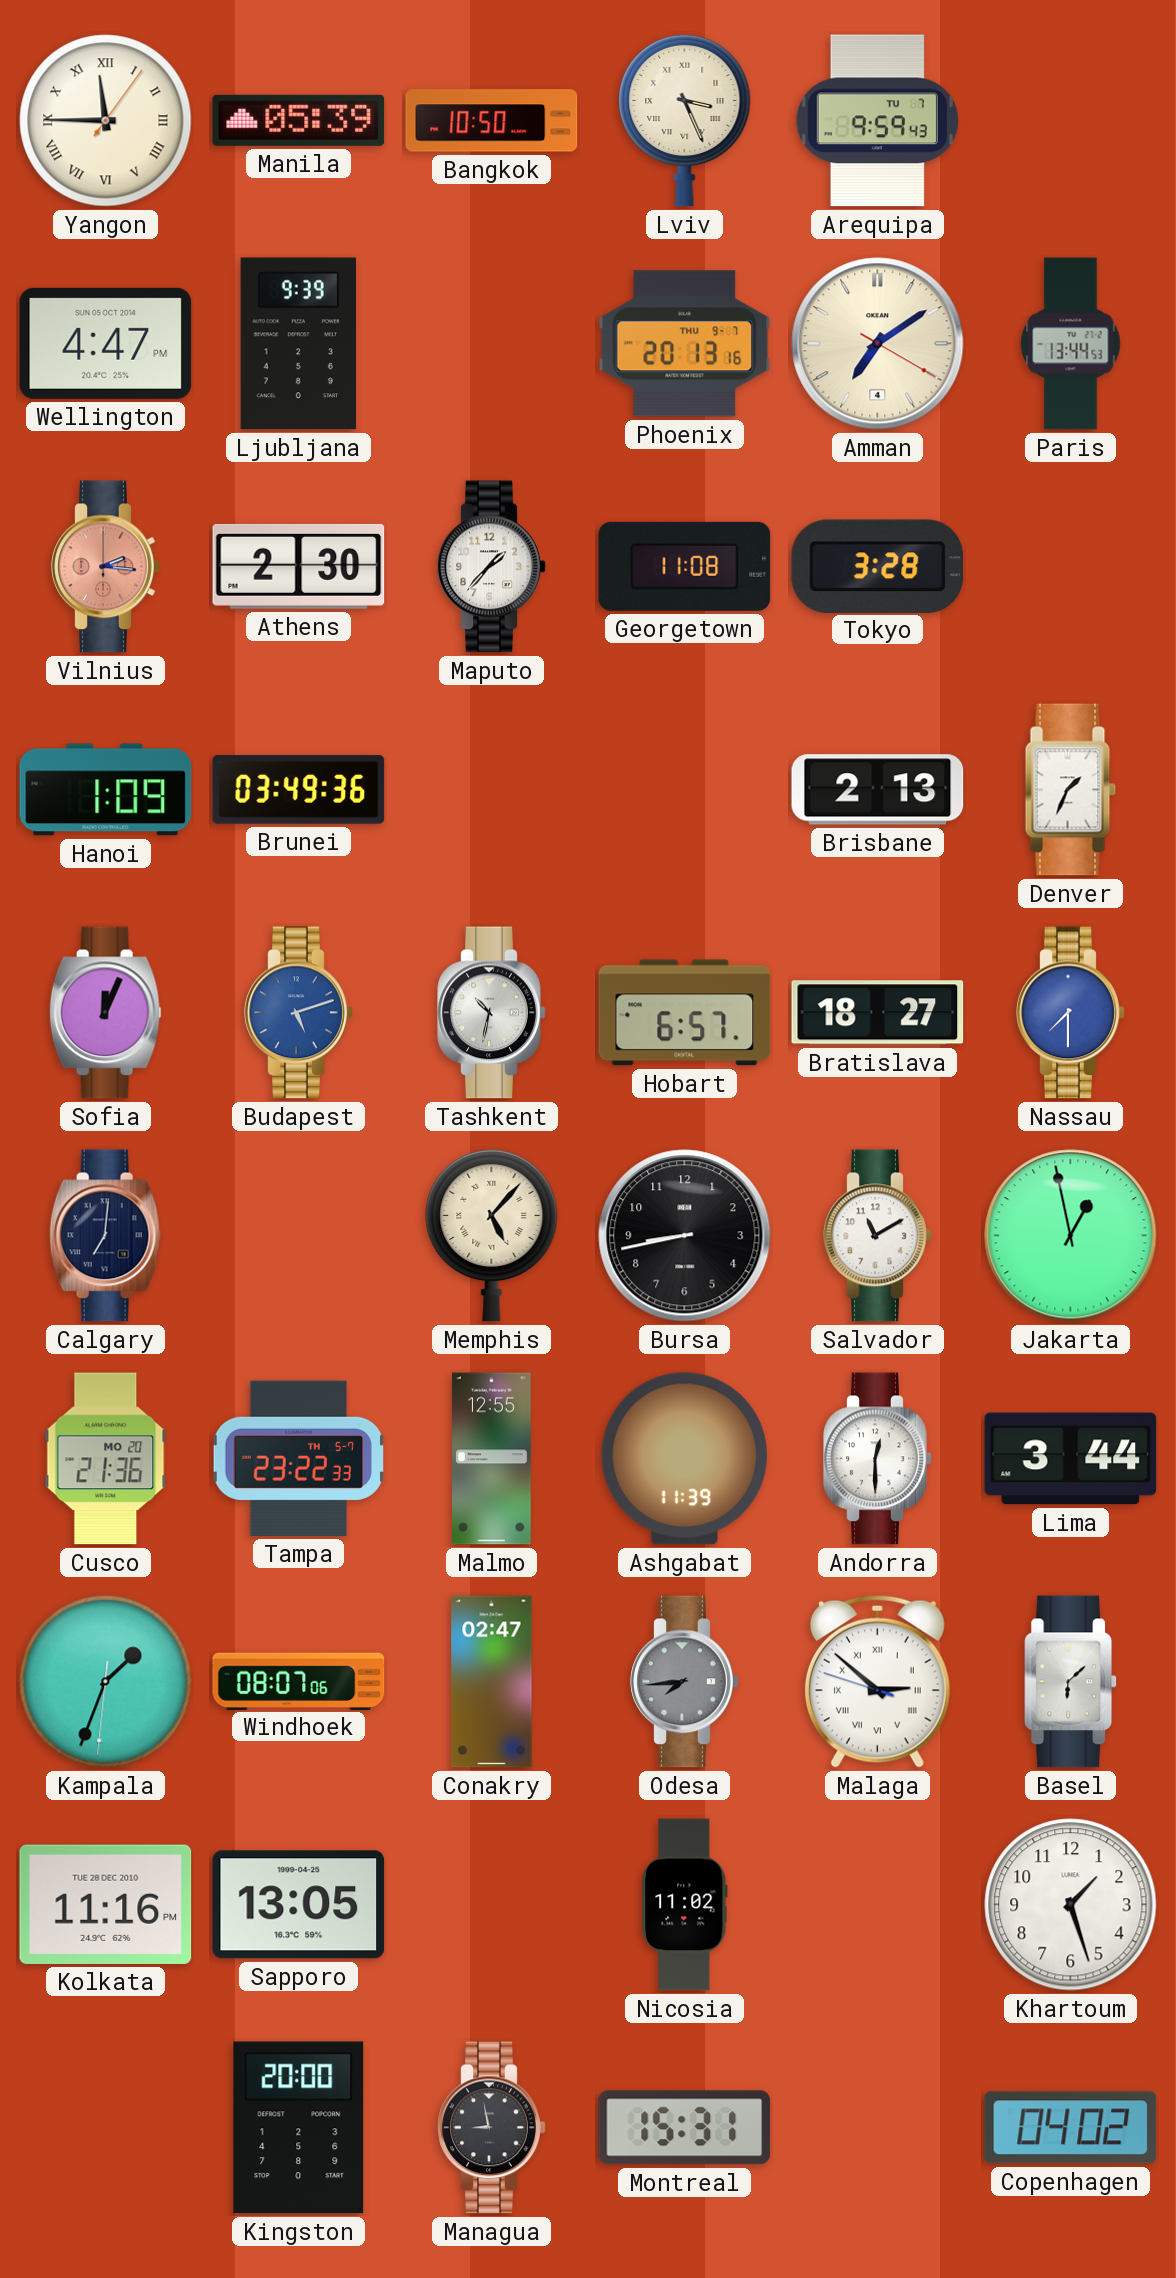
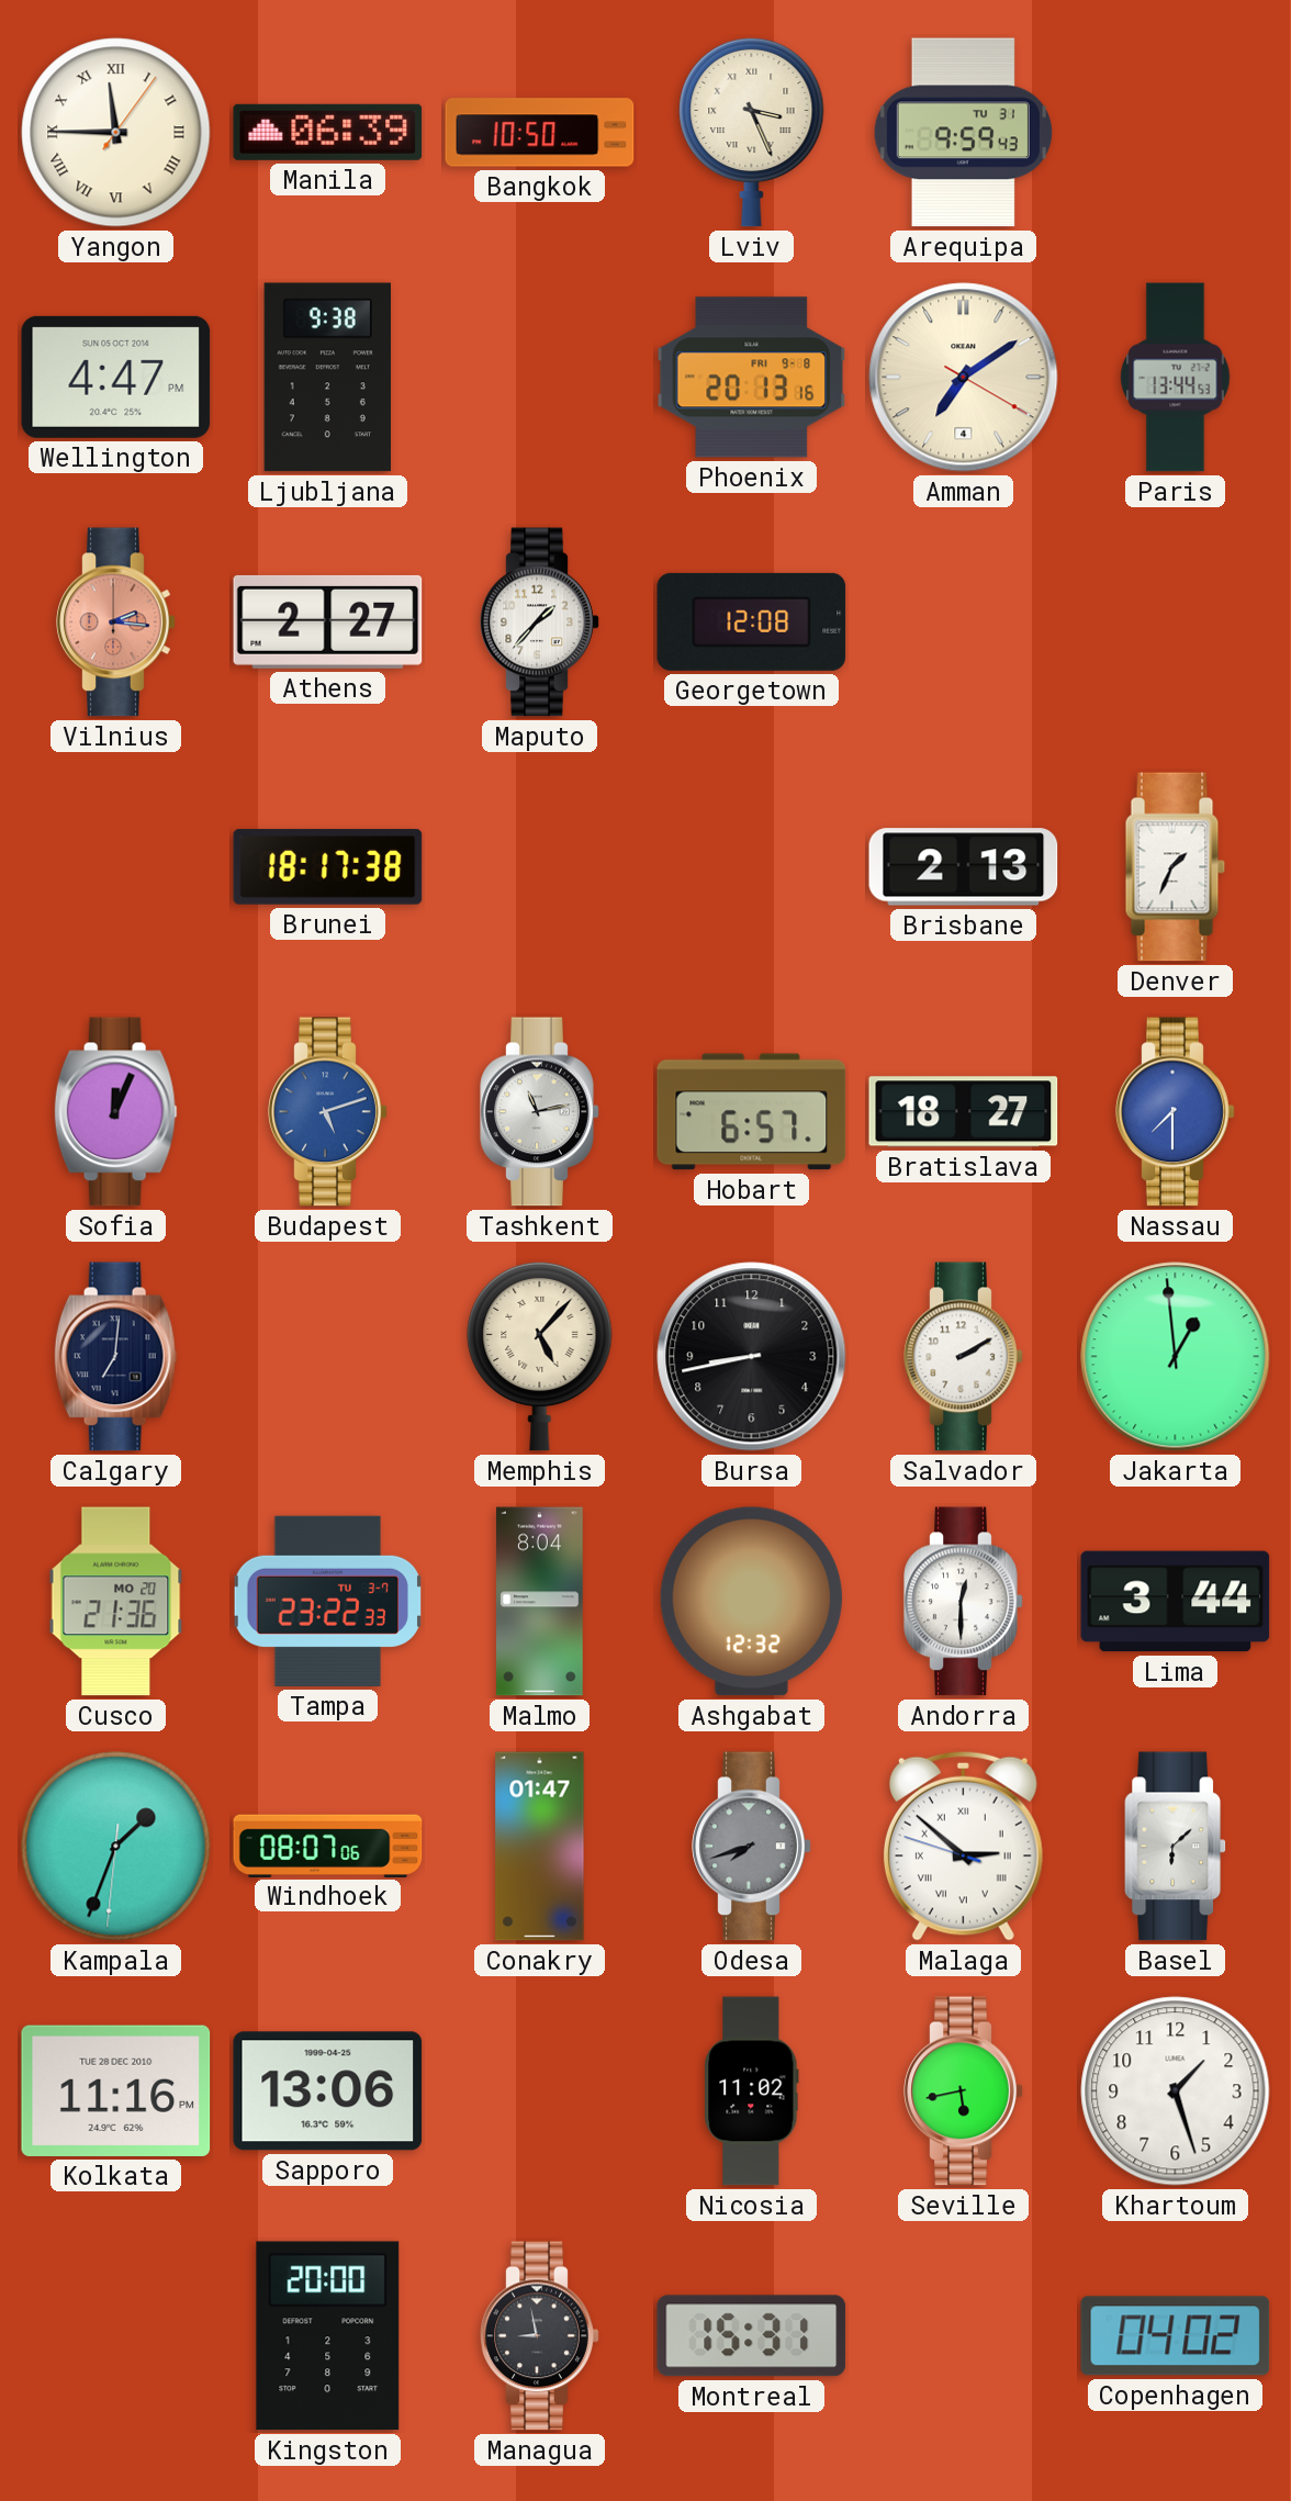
Manila: 05:39 -> 06:39 (328, 132)
Arequipa date: TU 7 -> TU 31 (963, 133)
Ljubljana: 9:39 -> 9:38 (327, 378)
Phoenix date: THU 9-7 -> FRI 9-8 (752, 378)
Athens: 2:30 -> 2:27 (328, 621)
Georgetown: 11:08 -> 12:08 (752, 621)
Tokyo: 3:28 -> none (878, 566)
Hanoi: 1:09 -> none (106, 790)
Brunei: 03:49 -> 18:17 (328, 867)
Tashkent: 10:32 -> 11:13 (540, 1112)
Salvador: 11:10 -> 2:10 (964, 1357)
Jakarta: 12:58 -> 12:59 (1176, 1357)
Tampa date: TH 5-7 -> TU 3-7 (327, 1601)
Malmo: 12:55 -> 8:04 (540, 1602)
Ashgabat: 11:39 -> 12:32 (751, 1602)
Conakry: 02:47 -> 01:47 (540, 1847)
Odesa: 7:44 -> 7:42 (752, 1847)
Sapporo: 13:05 -> 13:06 (328, 2091)
Seville: none -> 5:43 (964, 2091)
